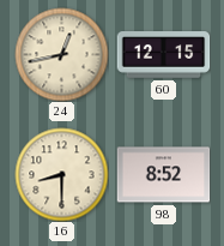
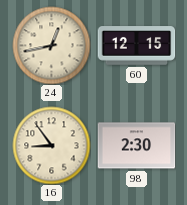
16: 8:30 -> 8:54 (51, 145)
98: 8:52 -> 2:30 (136, 146)
